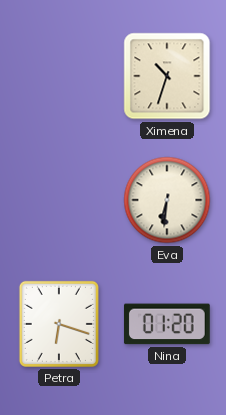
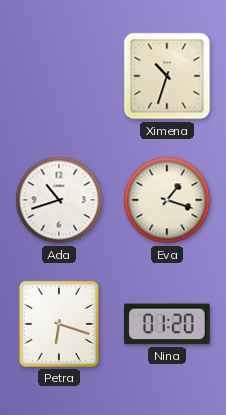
Ada: none -> 10:42 (59, 200)
Eva: 6:31 -> 1:18 (167, 200)
